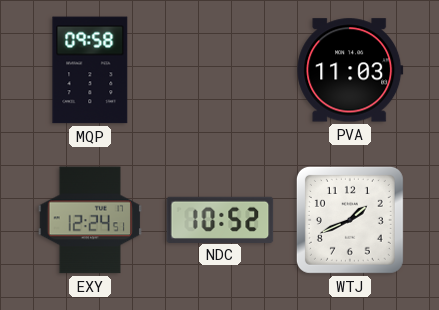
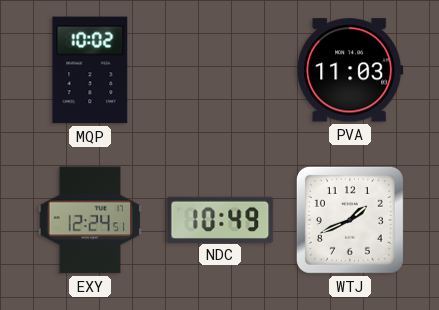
MQP: 09:58 -> 10:02 (90, 70)
NDC: 10:52 -> 10:49 (220, 219)
